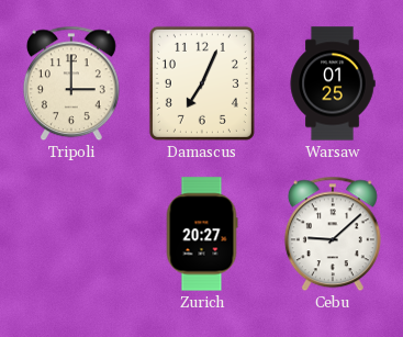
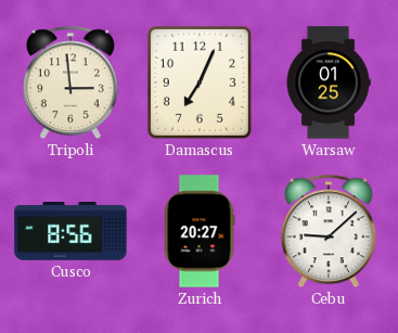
Tripoli: 3:00 -> 2:59 (70, 82)
Cusco: none -> 8:56 (70, 231)
